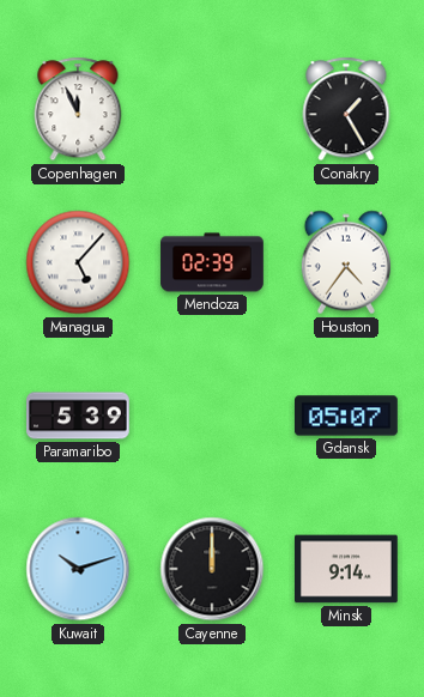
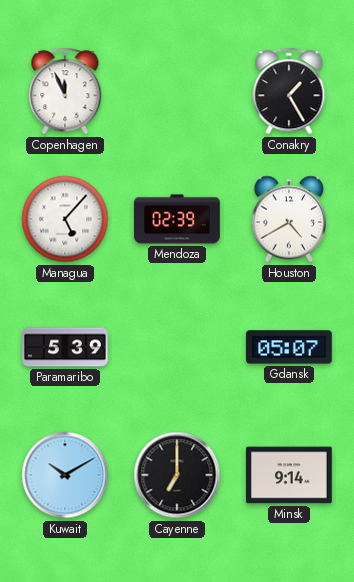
Houston: 4:36 -> 4:40 (288, 219)
Kuwait: 10:12 -> 10:10 (65, 475)
Cayenne: 12:00 -> 7:00 (177, 475)
